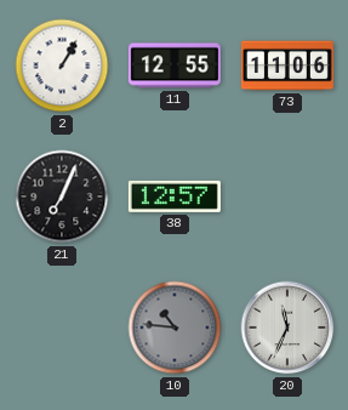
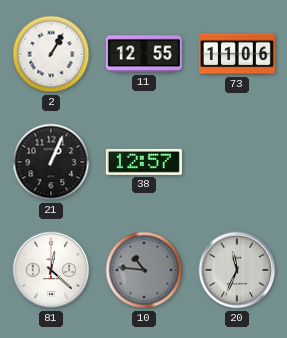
21: 7:04 -> 1:04 (51, 162)
81: none -> 12:22 (51, 270)
